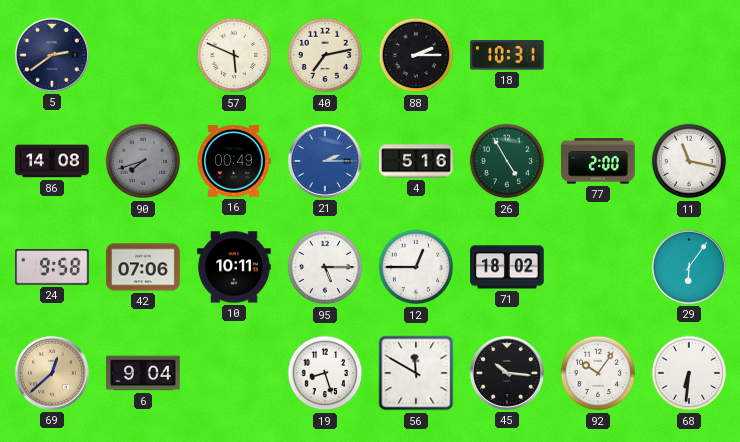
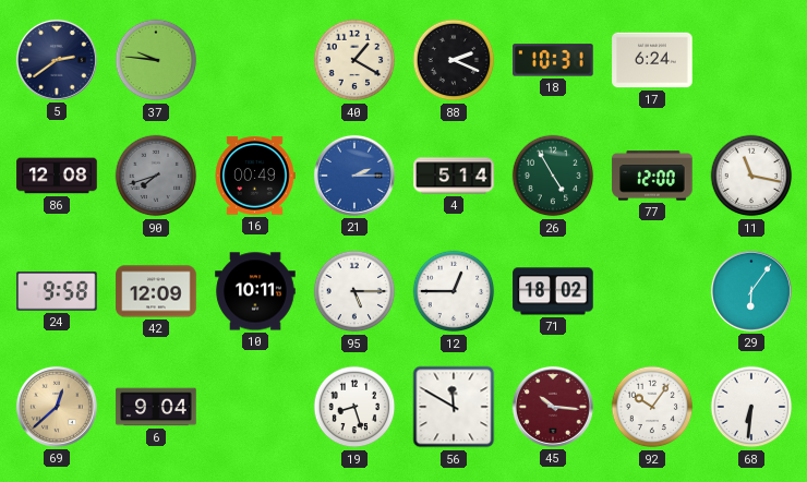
37: none -> 9:46 (156, 60)
57: 5:49 -> none (234, 55)
40: 7:13 -> 1:20 (354, 60)
88: 2:15 -> 2:19 (454, 60)
17: none -> 6:24 (652, 60)
86: 14:08 -> 12:08 (57, 176)
4: 5:16 -> 5:14 (454, 176)
77: 2:00 -> 12:00 (652, 176)
42: 07:06 -> 12:09 (156, 291)
45 dial: black -> burgundy (553, 407)
